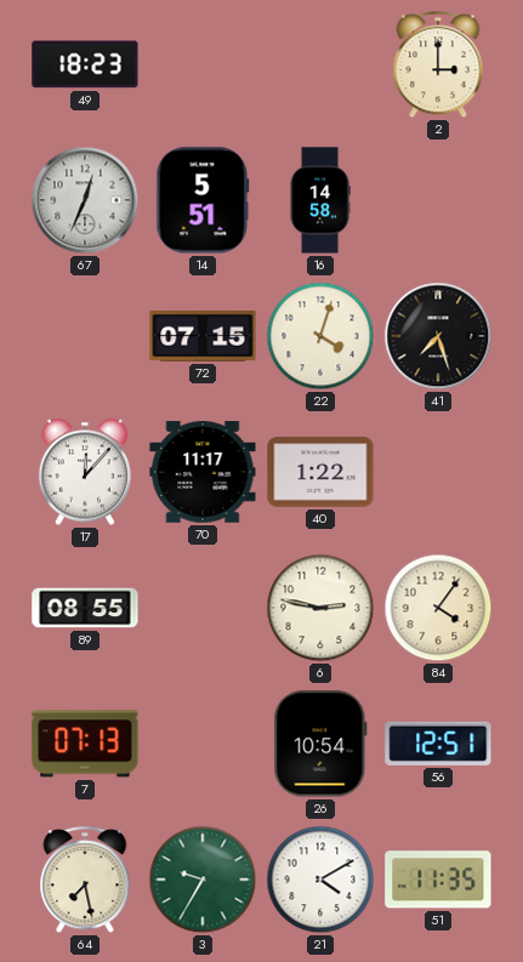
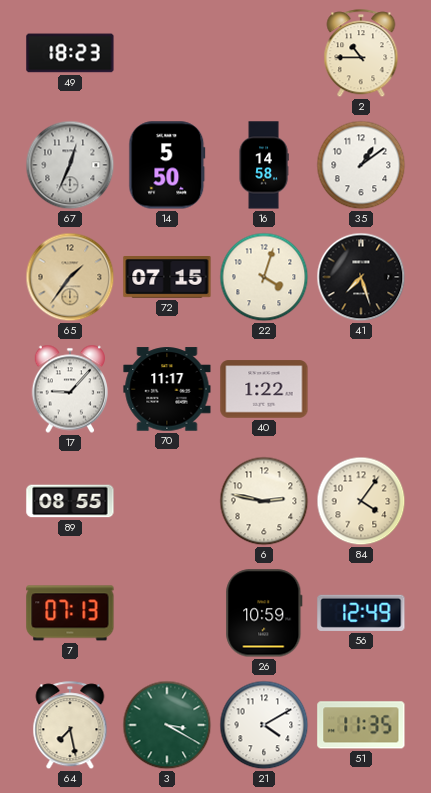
2: 3:00 -> 10:45 (361, 54)
14: 5:51 -> 5:50 (167, 165)
35: none -> 1:09 (361, 165)
65: none -> 1:36 (70, 277)
17: 12:07 -> 9:07 (69, 389)
26: 10:54 -> 10:59 (264, 613)
56: 12:51 -> 12:49 (361, 613)
3: 9:35 -> 3:20 (167, 725)
